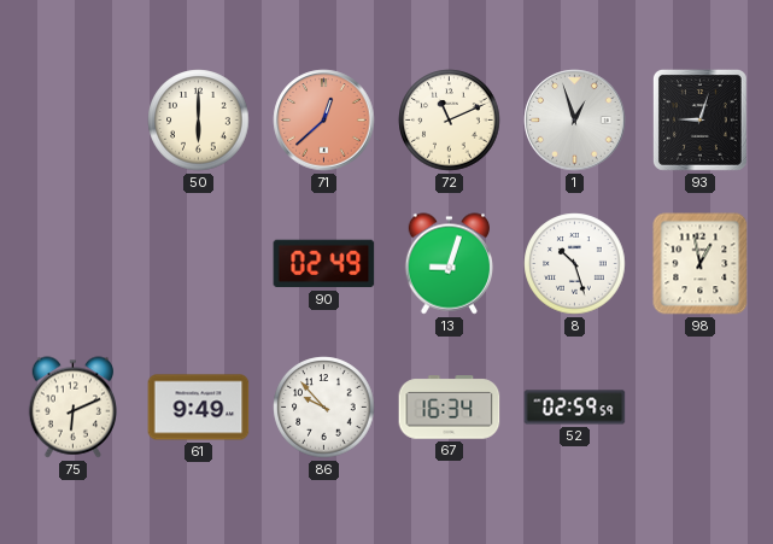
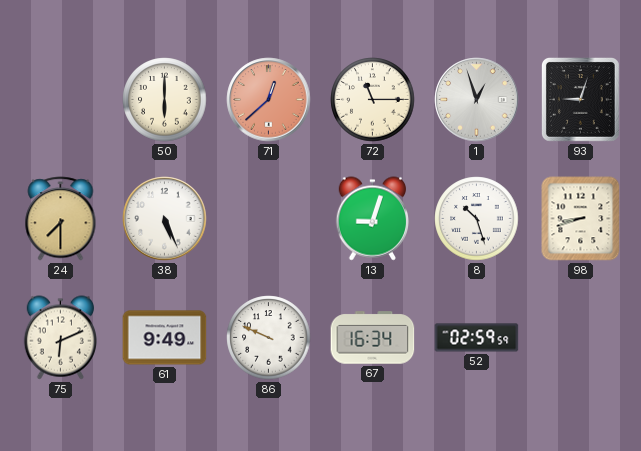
72: 11:11 -> 11:15 (373, 100)
24: none -> 7:30 (61, 219)
38: none -> 5:26 (165, 219)
90: 02:49 -> none (324, 264)
98: 12:58 -> 8:42 (581, 219)
86: 9:53 -> 9:49 (269, 338)
